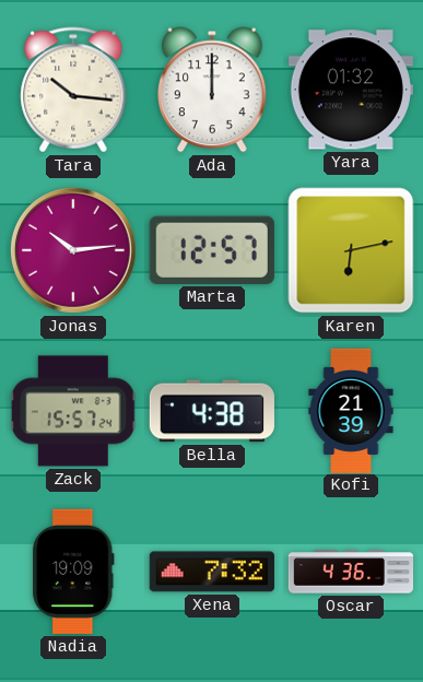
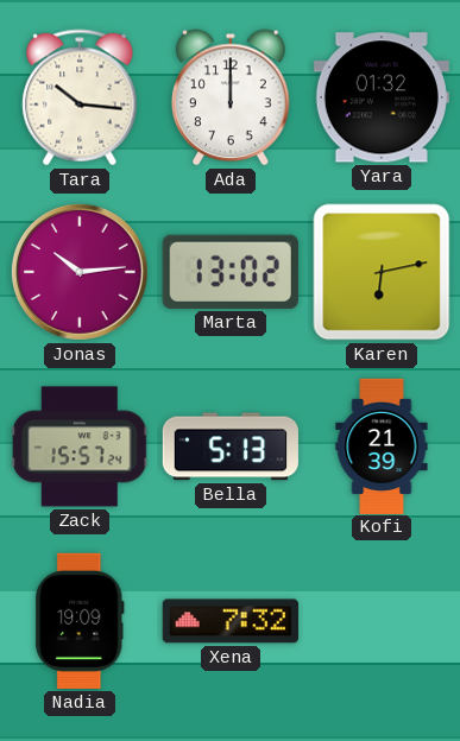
Marta: 12:57 -> 13:02 (231, 272)
Bella: 4:38 -> 5:13 (231, 446)
Oscar: 4:36 -> none (351, 572)
